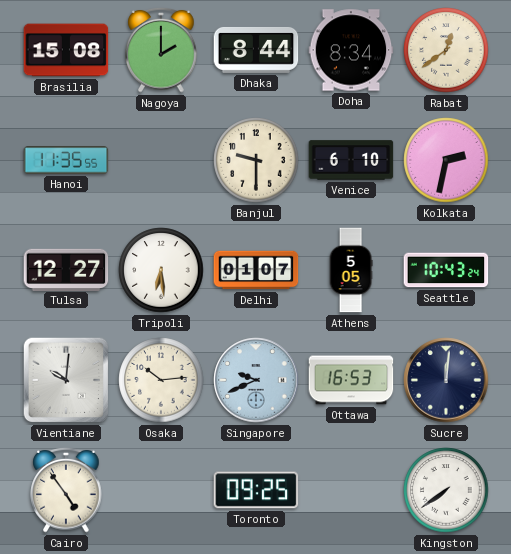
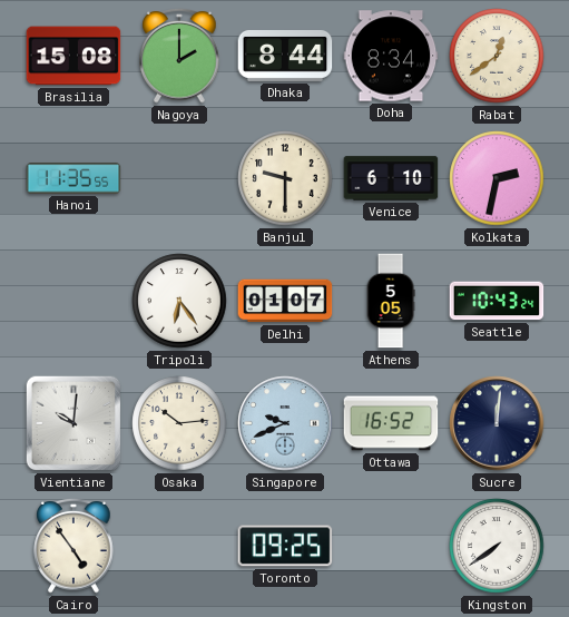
Tulsa: 12:27 -> none (66, 269)
Tripoli: 6:29 -> 6:24 (179, 301)
Ottawa: 16:53 -> 16:52 (391, 423)
